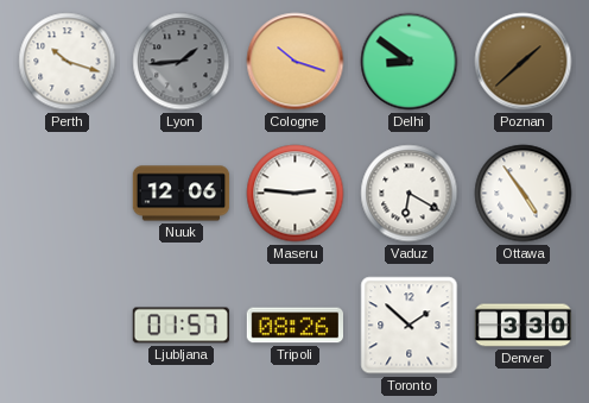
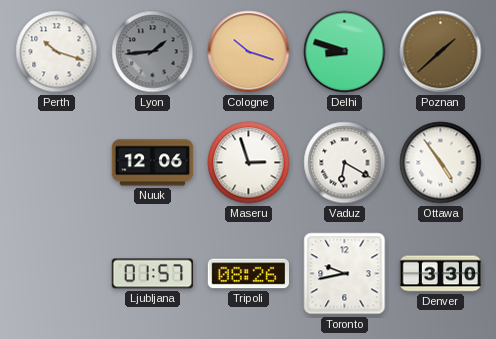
Delhi: 8:51 -> 8:48 (345, 52)
Maseru: 2:46 -> 2:57 (249, 163)
Toronto: 1:52 -> 9:43 (345, 274)
